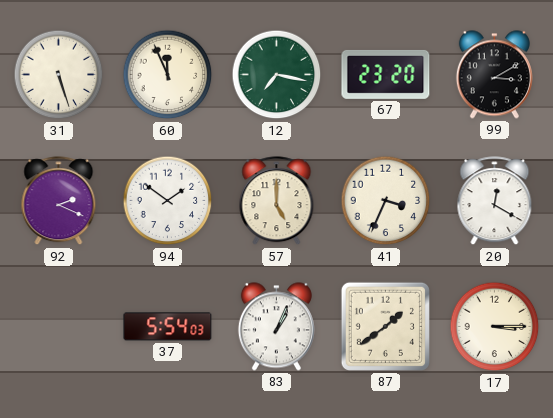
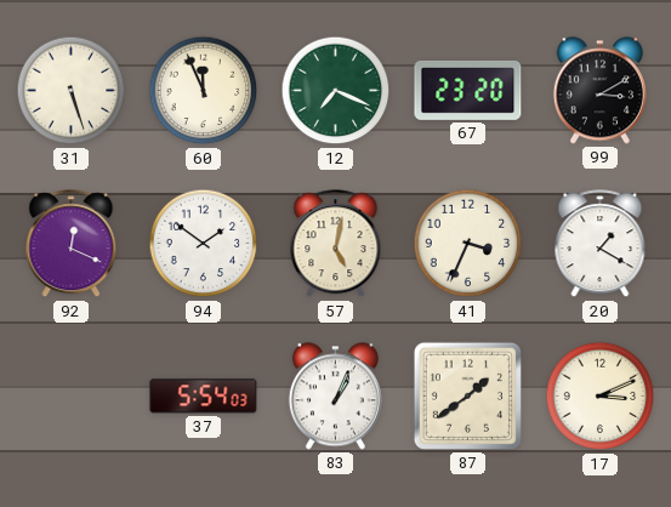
12: 7:17 -> 7:19 (336, 91)
92: 2:19 -> 12:19 (72, 244)
57: 5:00 -> 5:02 (336, 244)
20: 12:20 -> 1:20 (601, 244)
17: 3:15 -> 3:11 (601, 397)
